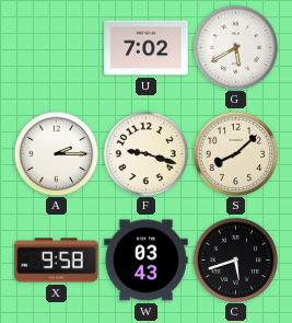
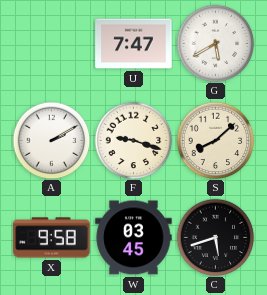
U: 7:02 -> 7:47 (134, 44)
A: 2:15 -> 2:10 (51, 140)
W: 03:43 -> 03:45 (134, 238)
